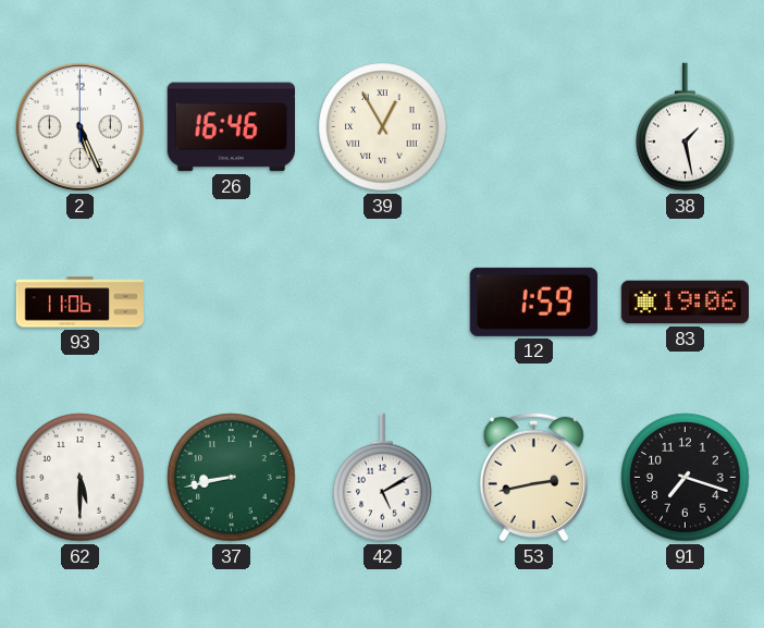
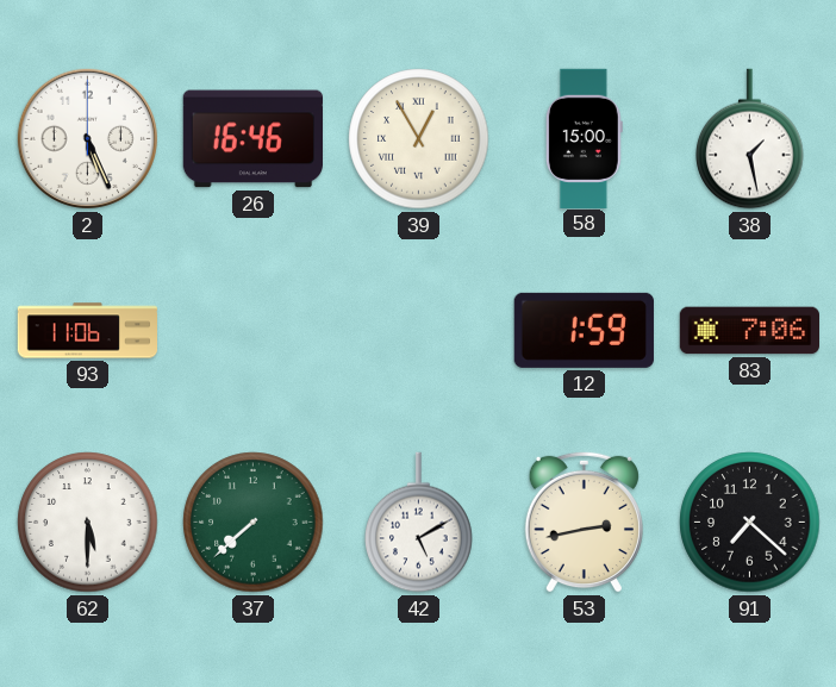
58: none -> 15:00 (584, 138)
83: 19:06 -> 7:06 (749, 331)
37: 8:43 -> 7:38 (254, 523)
91: 7:18 -> 7:22 (750, 523)
